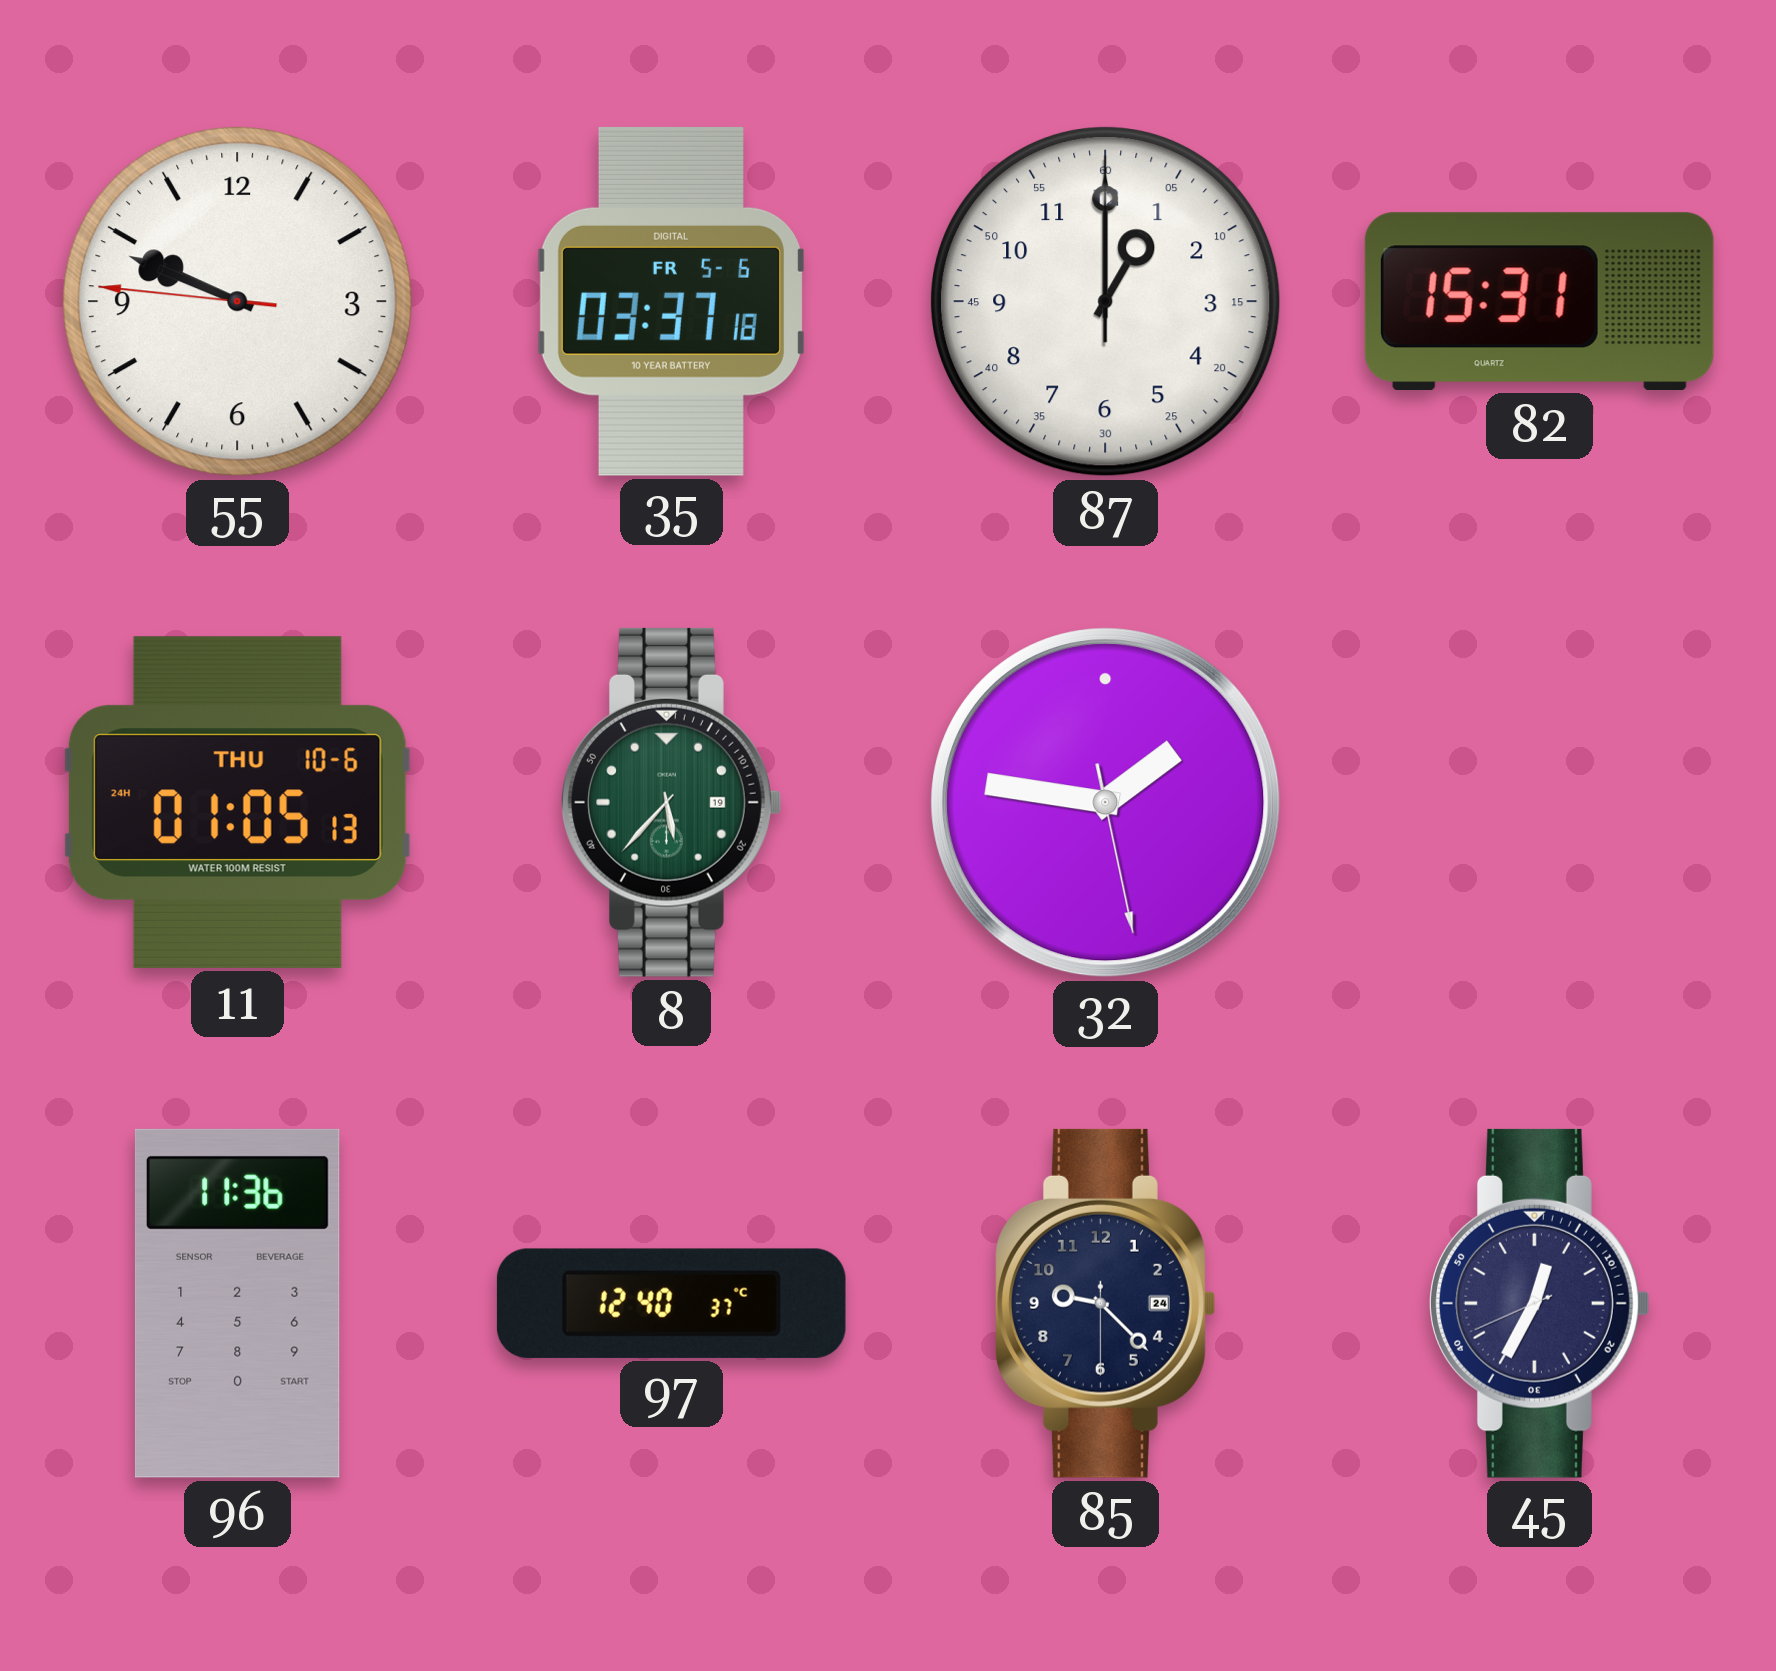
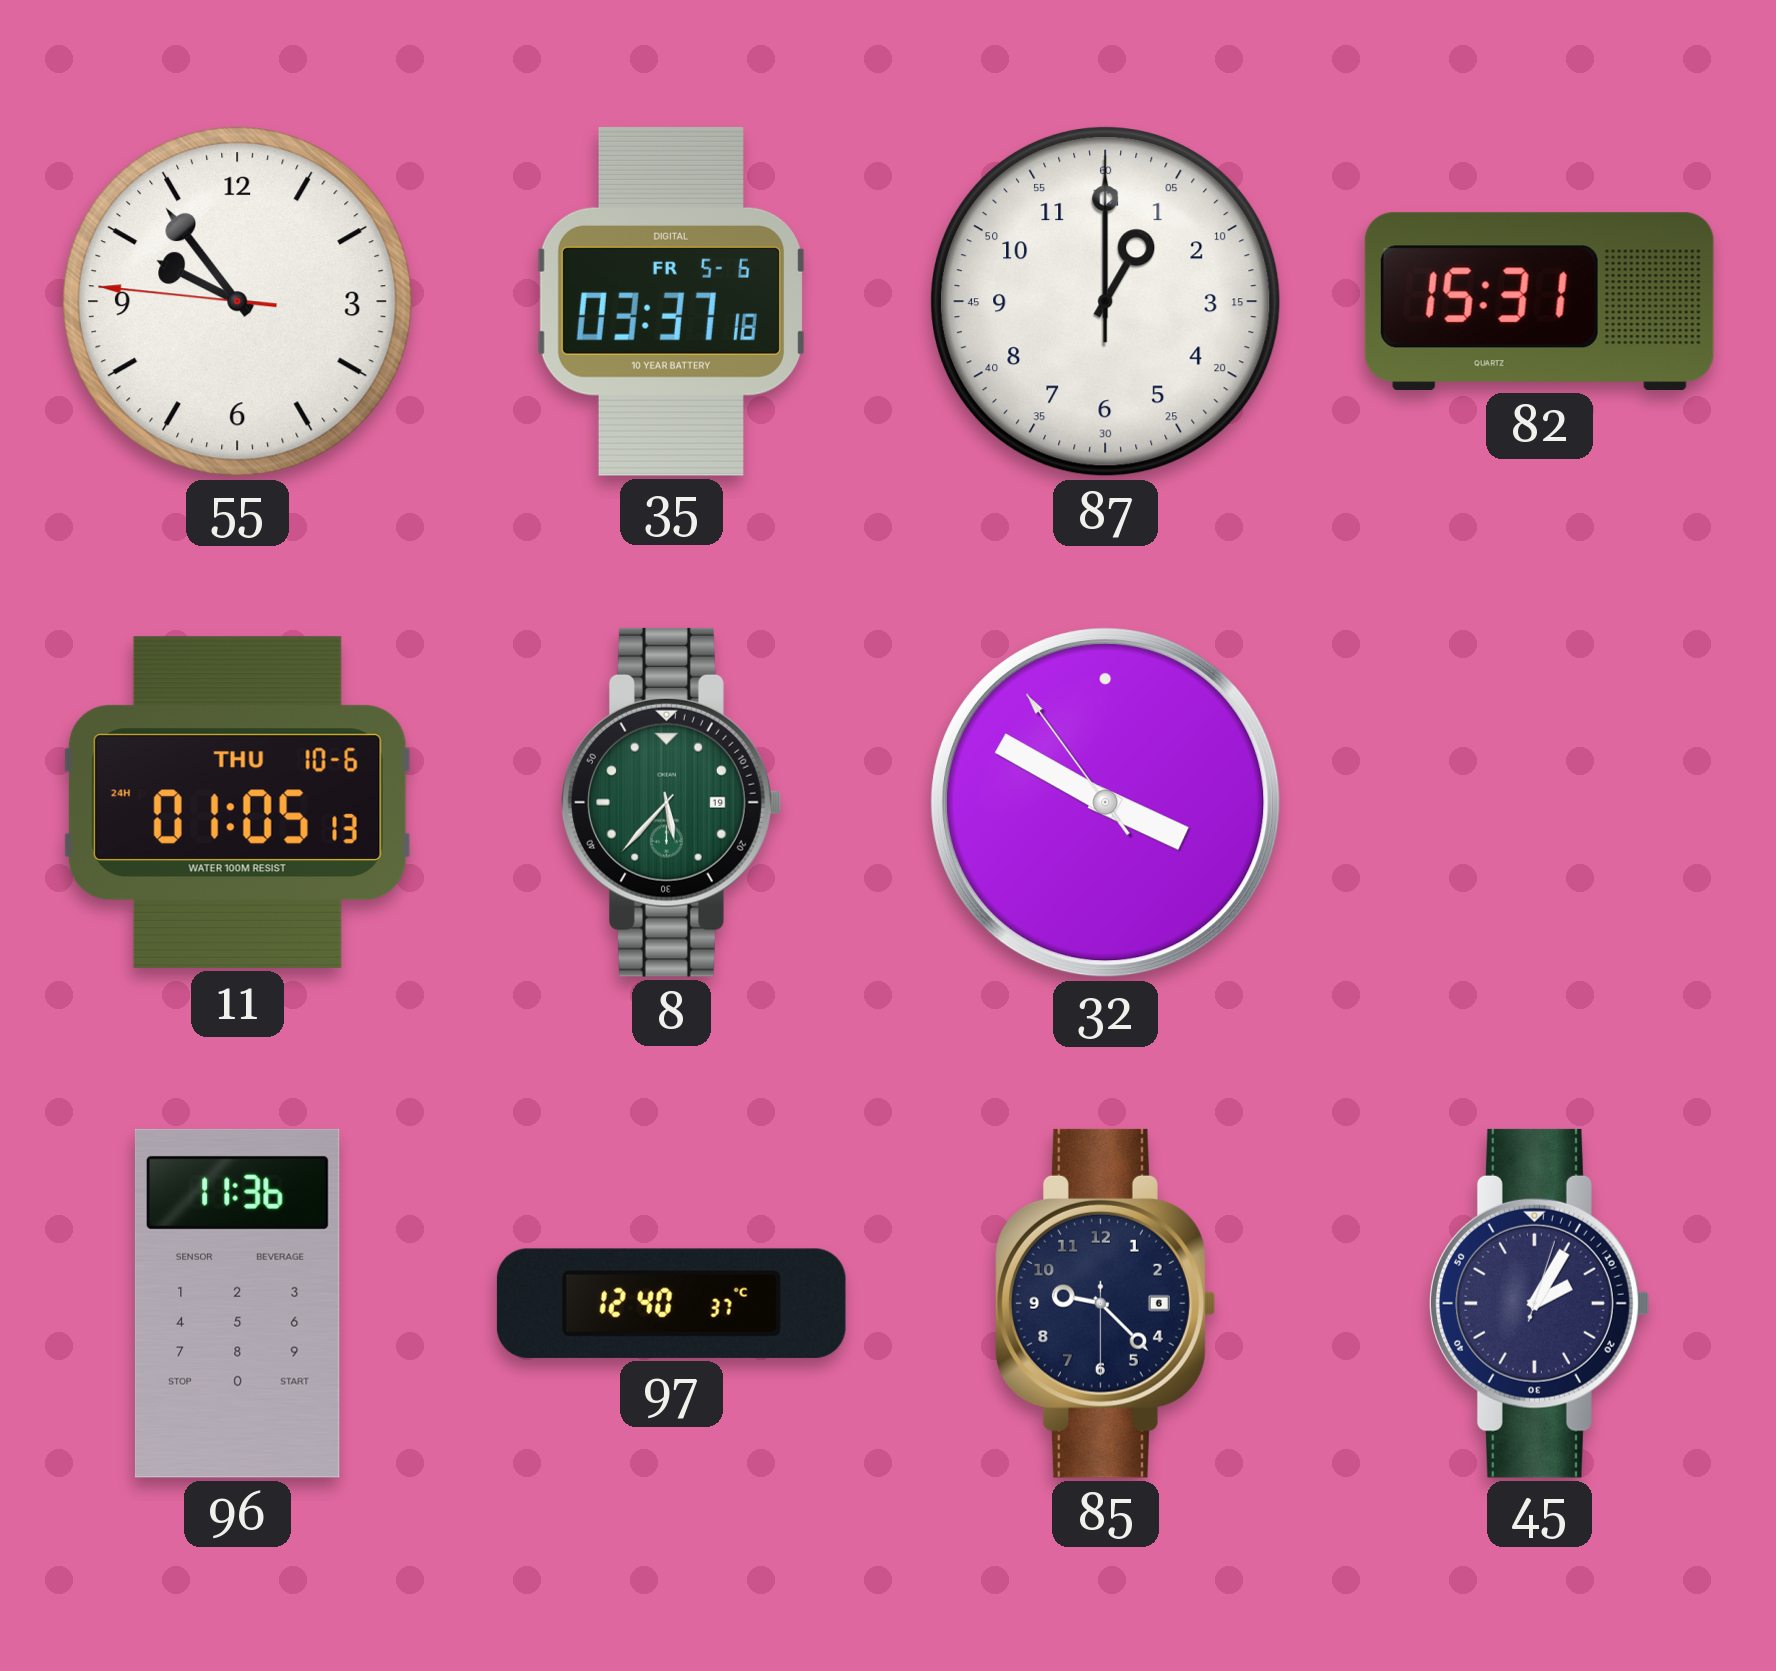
55: 9:48 -> 9:53 (238, 302)
32: 1:46 -> 3:49 (1106, 803)
85 date: 24 -> 6 (1106, 1303)
45: 12:34 -> 2:05 (1540, 1303)
